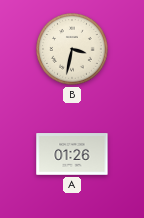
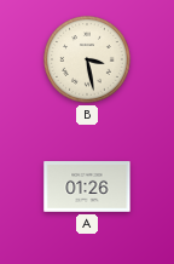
B: 3:32 -> 3:28 (88, 61)
